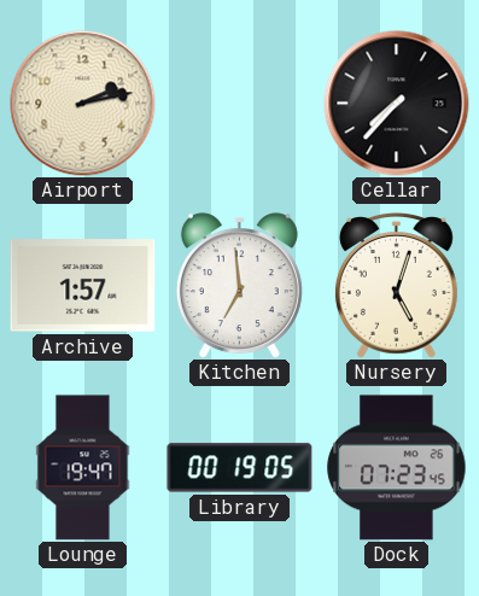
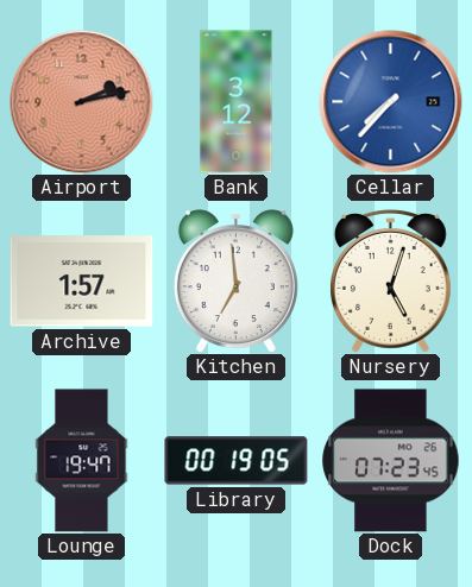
Airport dial: cream -> salmon (82, 102)
Bank: none -> 3:12 (237, 102)
Cellar dial: black -> blue (391, 102)
